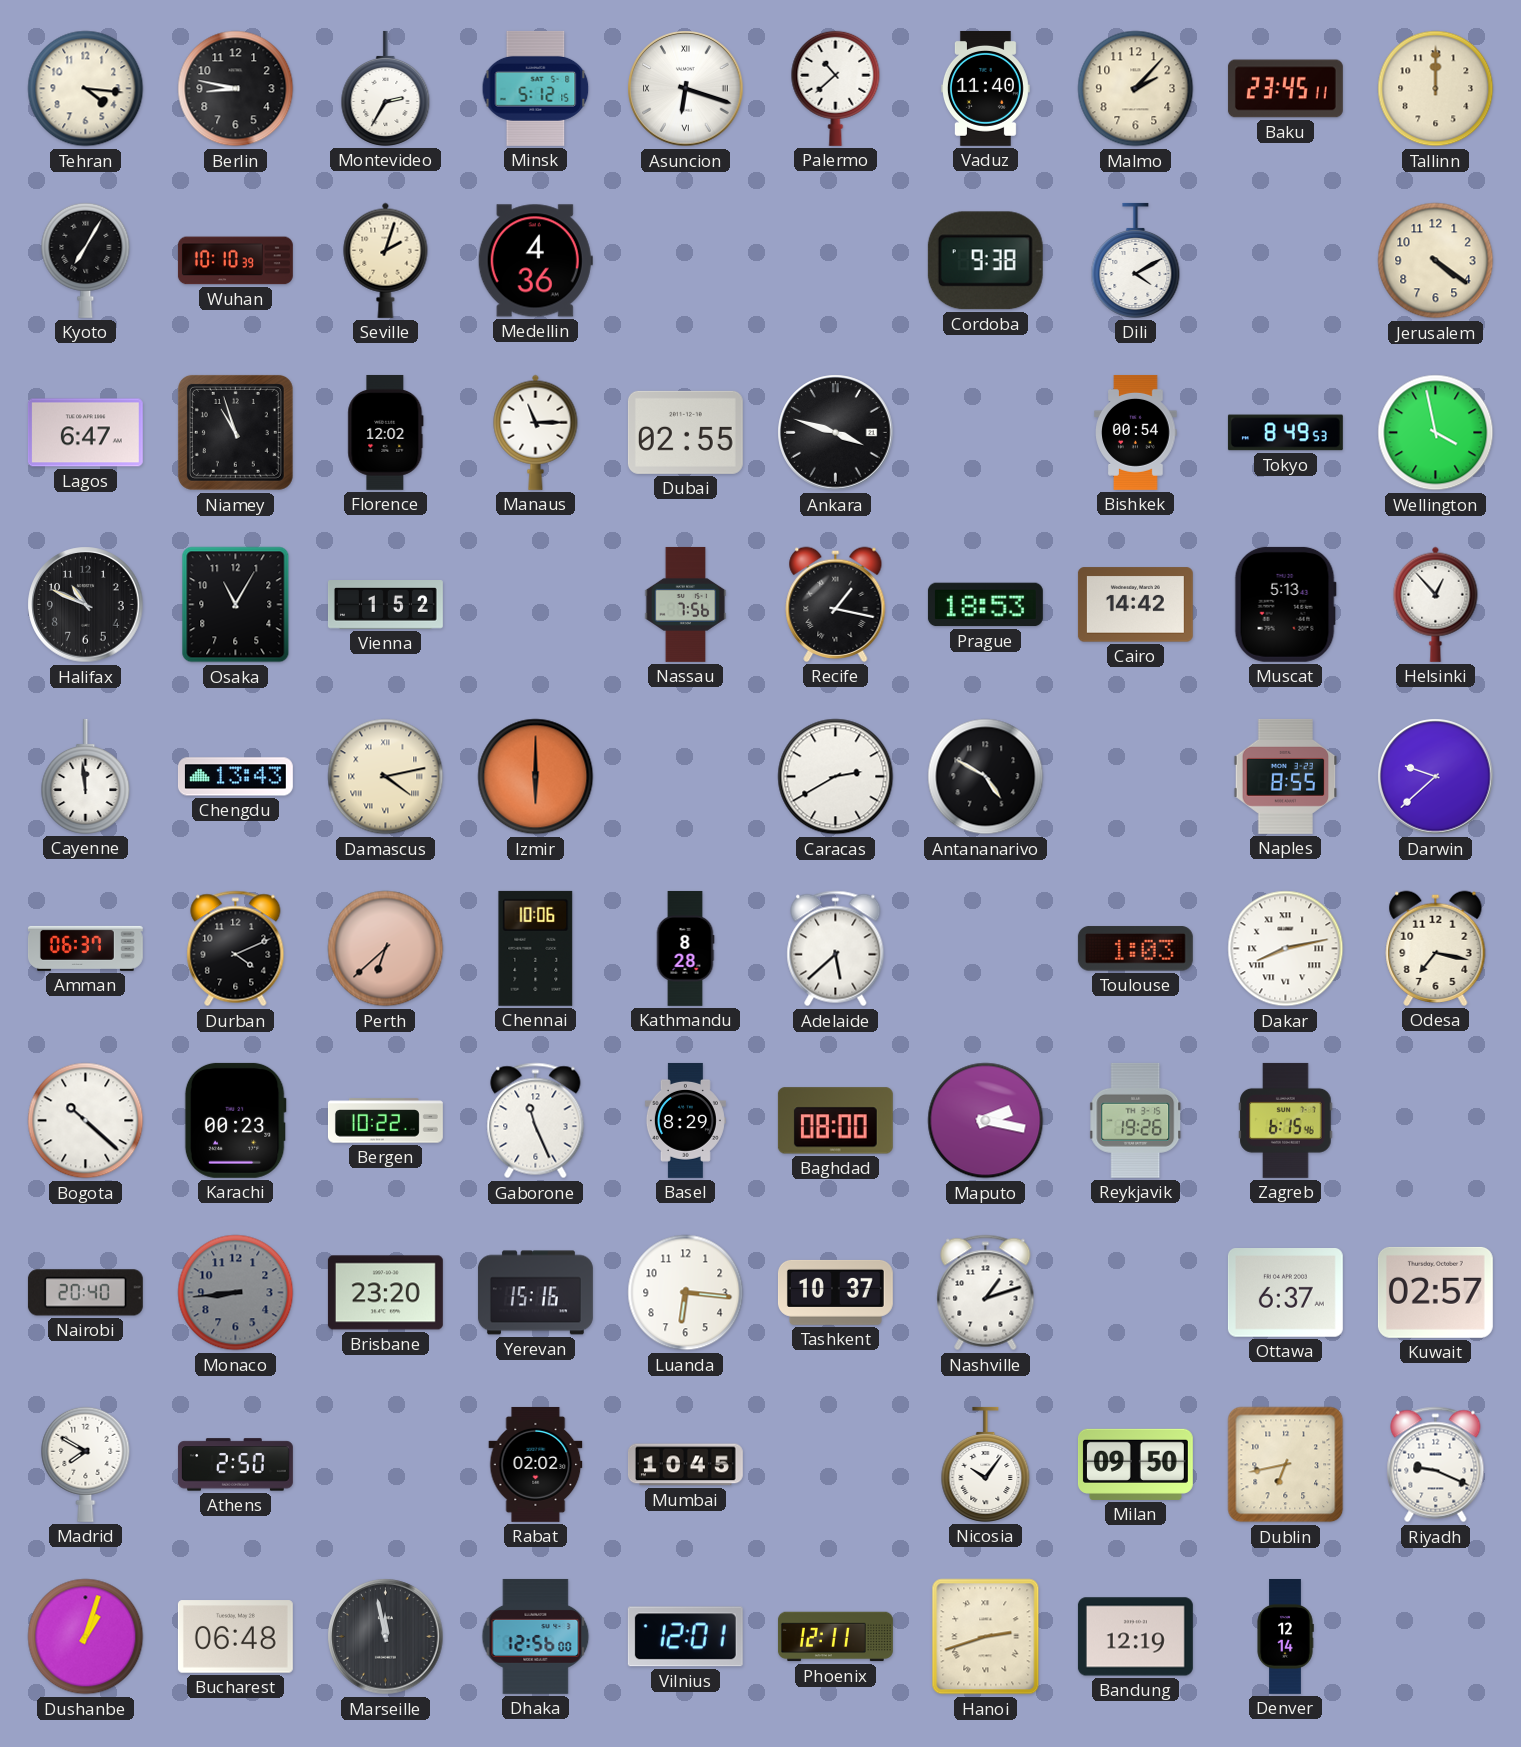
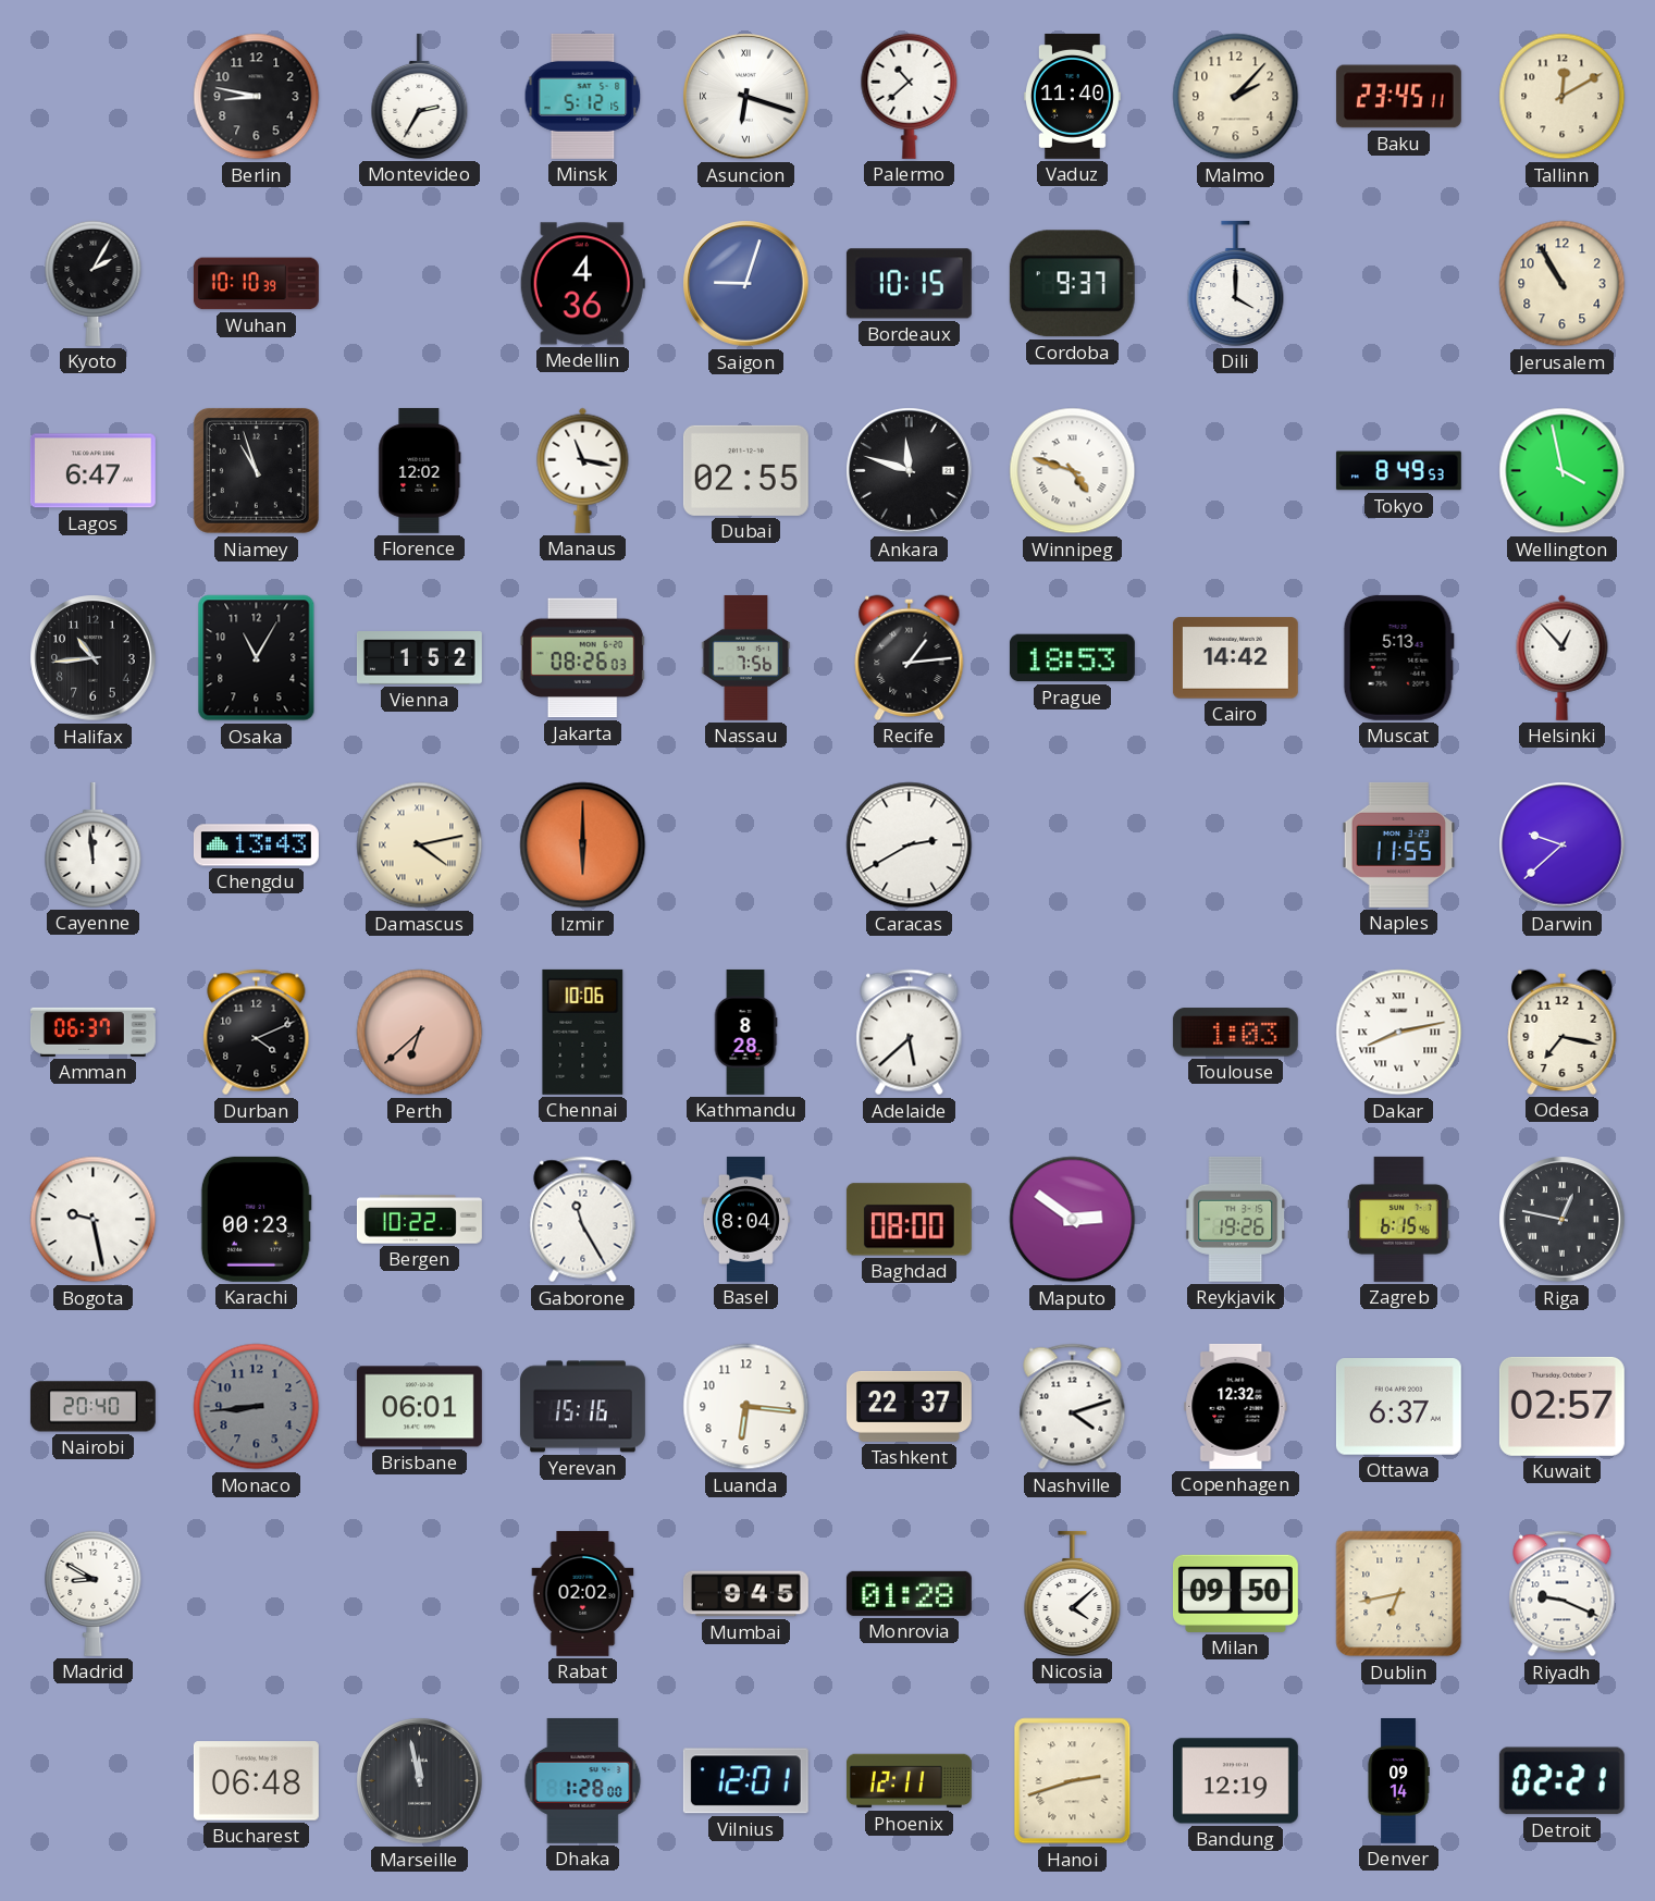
Tehran: 4:16 -> none (86, 89)
Tallinn: 12:00 -> 12:10 (1563, 97)
Kyoto: 7:05 -> 2:05 (94, 283)
Seville: 2:03 -> none (386, 260)
Saigon: none -> 9:03 (746, 284)
Bordeaux: none -> 10:15 (909, 284)
Cordoba: 9:38 -> 9:37 (1072, 284)
Dili: 4:10 -> 4:00 (1236, 283)
Jerusalem: 4:21 -> 10:55 (1563, 284)
Manaus: 11:15 -> 11:17 (583, 470)
Ankara: 3:48 -> 11:48 (910, 471)
Winnipeg: none -> 4:48 (1073, 471)
Bishkek: 00:54 -> none (1136, 432)
Halifax: 10:49 -> 10:44 (94, 658)
Jakarta: none -> 08:26 (582, 658)
Recife: 1:17 -> 1:14 (910, 657)
Antananarivo: 4:50 -> none (986, 777)
Naples: 8:55 -> 11:55 (1399, 844)
Bogota: 10:22 -> 9:28 (94, 1220)
Gaborone: 11:26 -> 11:25 (583, 1220)
Basel: 8:29 -> 8:04 (745, 1219)
Maputo: 2:17 -> 2:51 (1073, 1220)
Riga: none -> 12:47 (1563, 1220)
Brisbane: 23:20 -> 06:01 (419, 1407)
Tashkent: 10:37 -> 22:37 (909, 1406)
Nashville: 1:12 -> 4:12 (1073, 1407)
Copenhagen: none -> 12:32 (1236, 1406)
Madrid: 7:50 -> 8:50 (94, 1593)
Athens: 2:50 -> none (235, 1465)
Mumbai: 10:45 -> 9:45 (745, 1594)
Monrovia: none -> 01:28 (909, 1593)
Nicosia: 10:06 -> 4:08 (1073, 1593)
Dushanbe: 1:03 -> none (86, 1637)
Dhaka: 12:56 -> 1:28 (583, 1780)
Denver: 12:14 -> 09:14 (1398, 1781)
Detroit: none -> 02:21 (1561, 1781)
